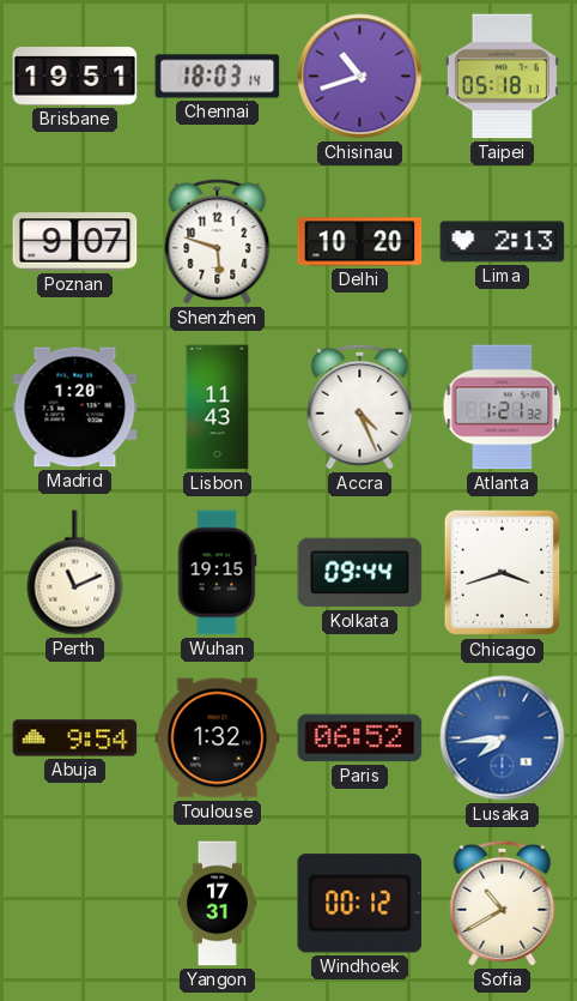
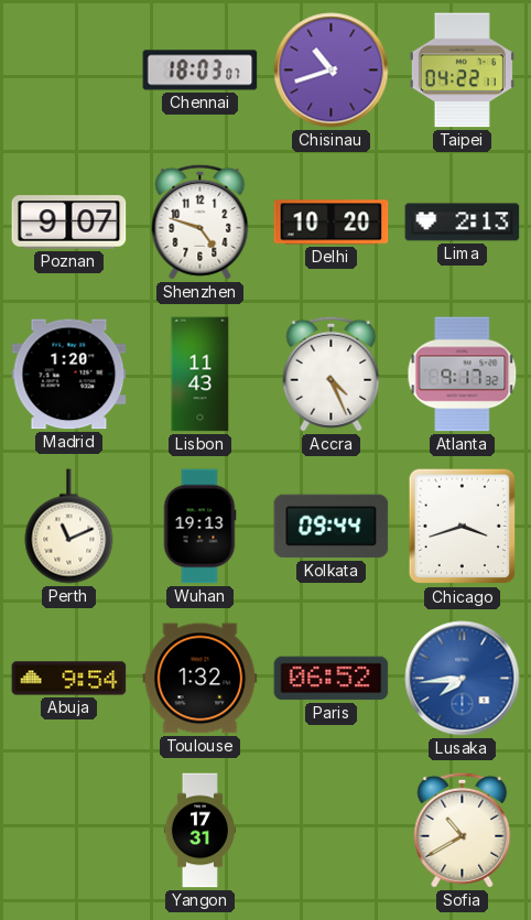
Brisbane: 19:51 -> none (75, 77)
Chennai: 18:03:14 -> 18:03:07 (201, 71)
Taipei: 05:18 -> 04:22 (462, 71)
Shenzhen: 5:48 -> 4:48 (201, 221)
Atlanta: 1:21 -> 9:17 (463, 375)
Wuhan: 19:15 -> 19:13 (199, 527)
Windhoek: 00:12 -> none (359, 904)
